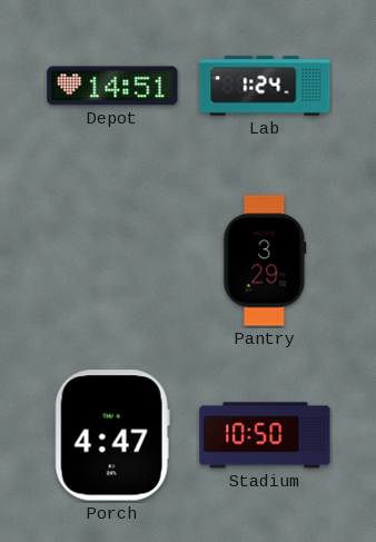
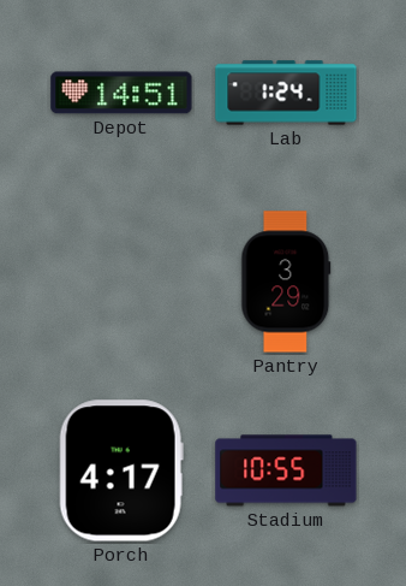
Porch: 4:47 -> 4:17 (121, 470)
Stadium: 10:50 -> 10:55 (286, 470)
